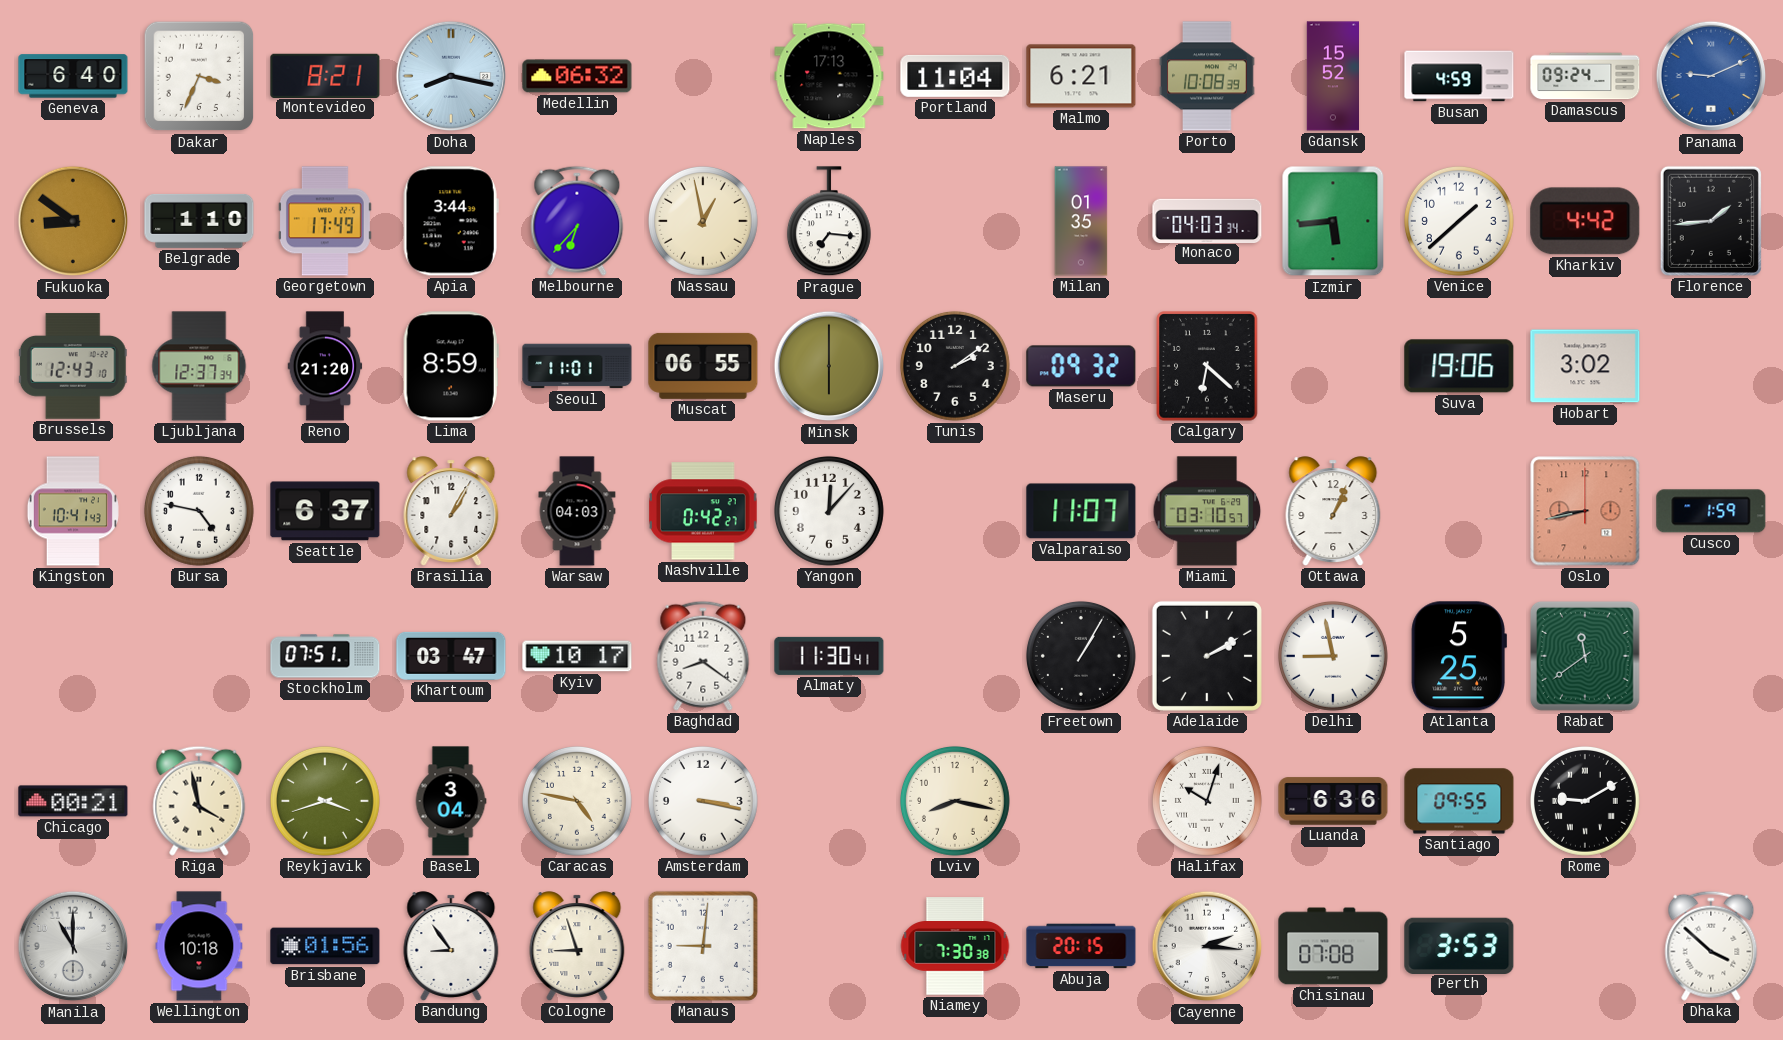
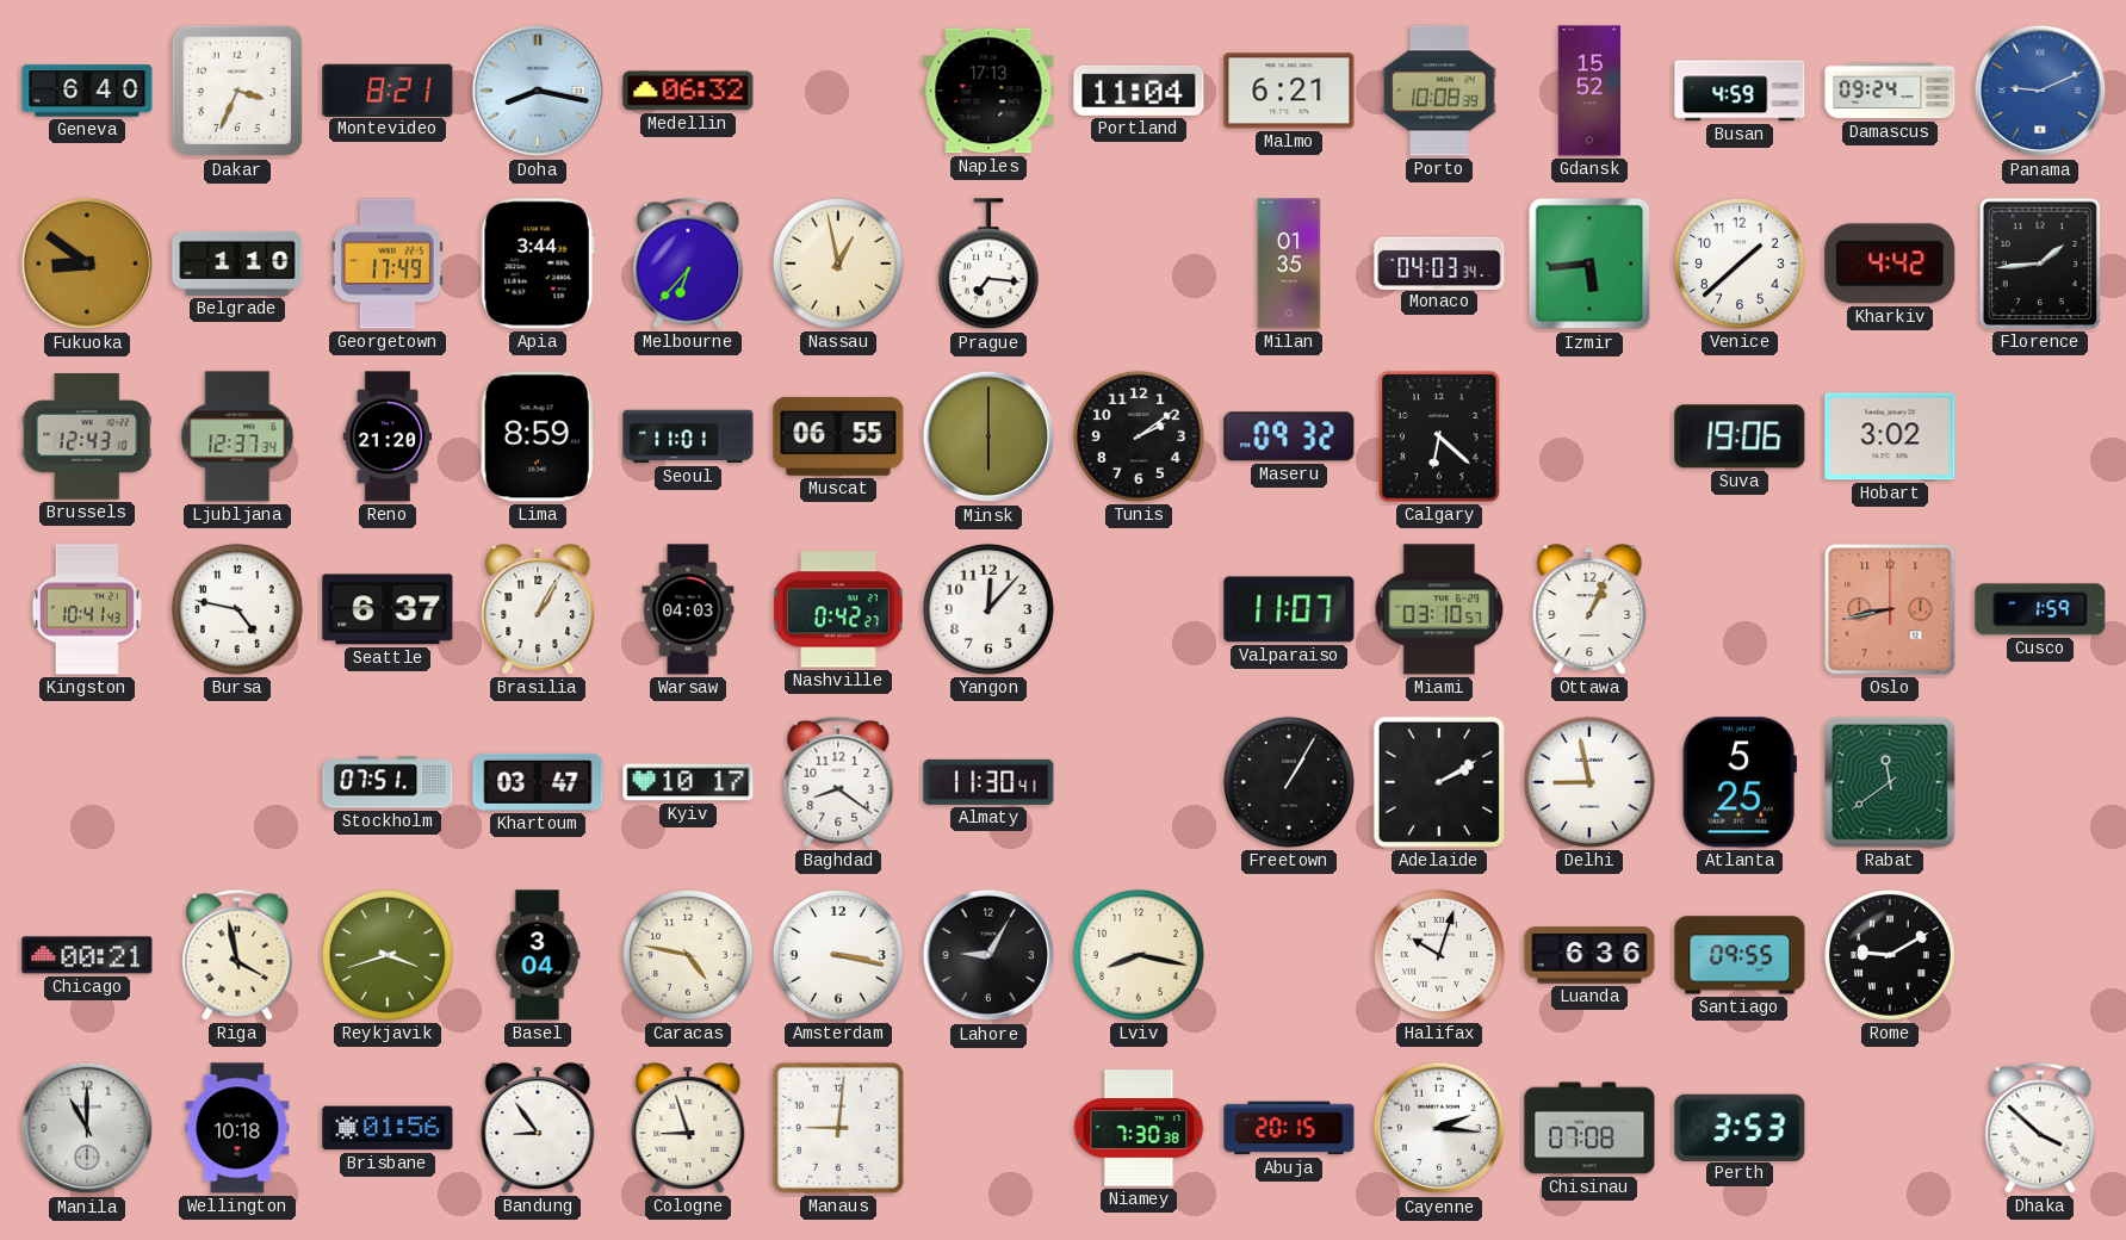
Lahore: none -> 9:05 (988, 955)
